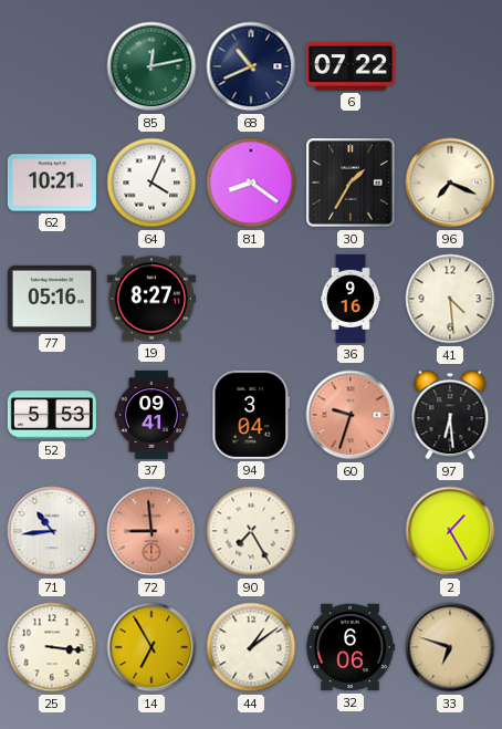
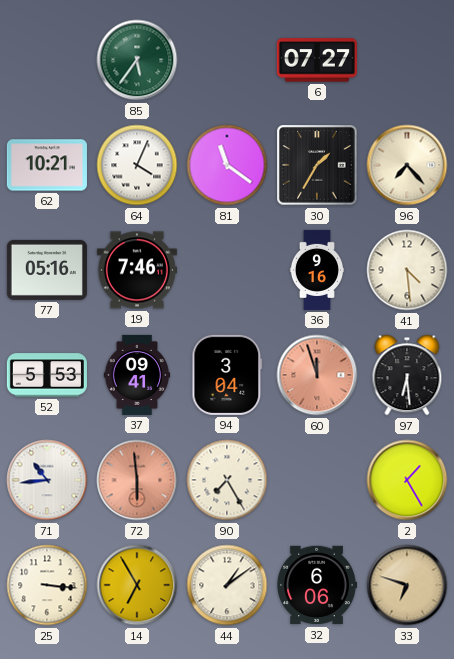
85: 12:13 -> 5:36 (137, 60)
68: 10:41 -> none (251, 66)
6: 07:22 -> 07:27 (317, 60)
81: 8:21 -> 11:21 (227, 165)
96: 7:19 -> 7:23 (407, 165)
19: 8:27 -> 7:46 (137, 270)
60: 9:33 -> 11:57 (317, 375)
72: 8:59 -> 5:59 (137, 480)
